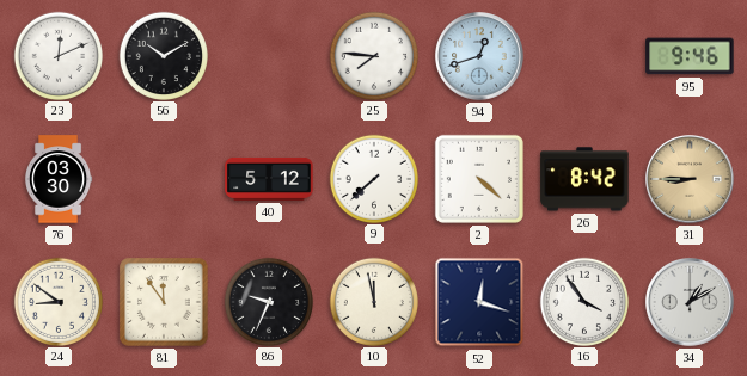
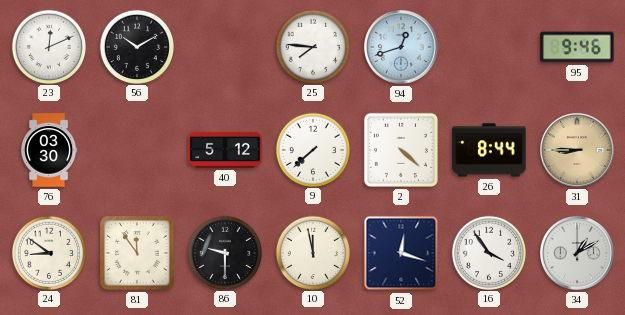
26: 8:42 -> 8:44 (489, 150)
86: 9:34 -> 9:30 (224, 252)
